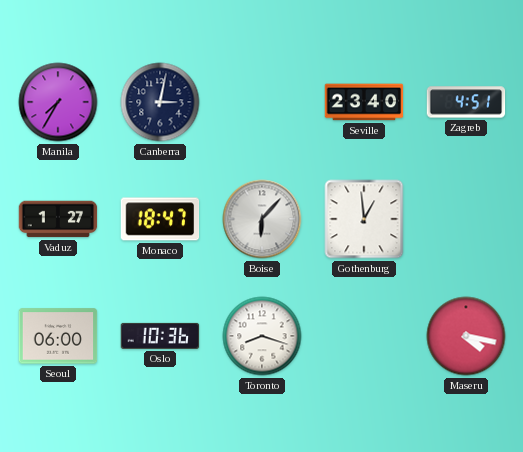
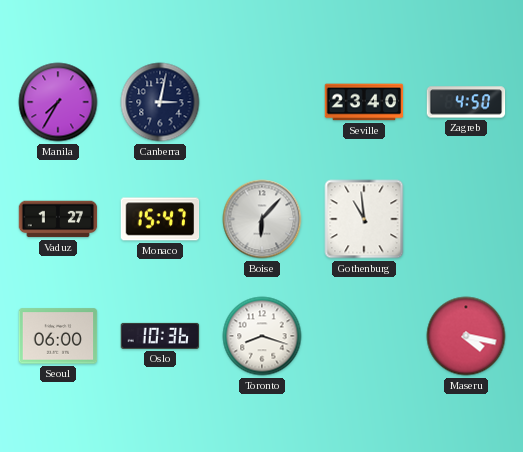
Zagreb: 4:51 -> 4:50 (466, 102)
Monaco: 18:47 -> 15:47 (160, 219)
Gothenburg: 12:59 -> 10:59 (364, 219)
